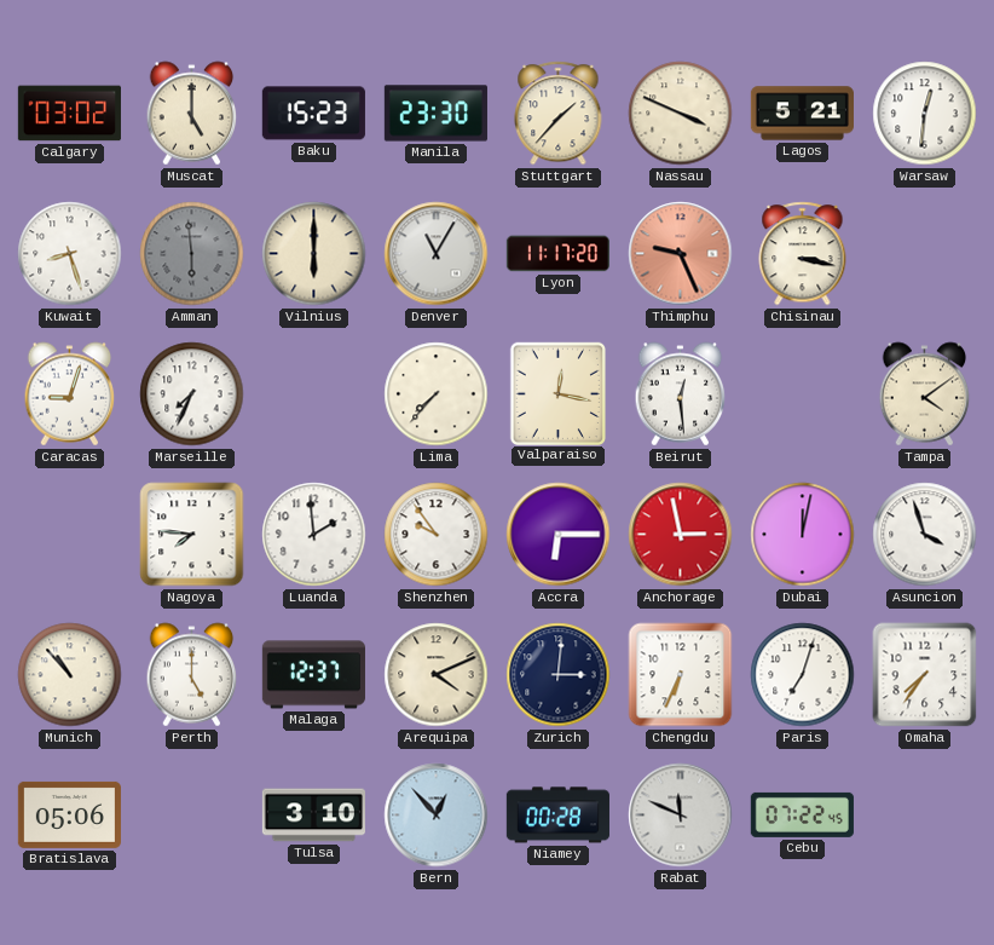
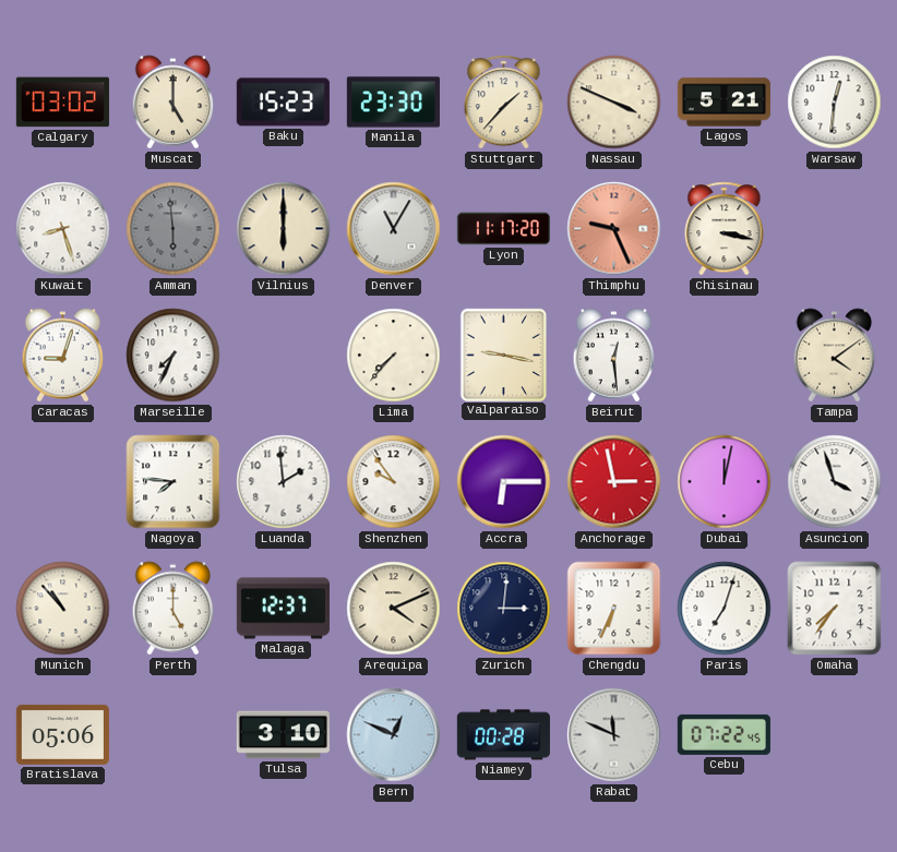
Valparaiso: 12:17 -> 9:17 (503, 355)
Bern: 12:53 -> 12:49 (394, 735)
